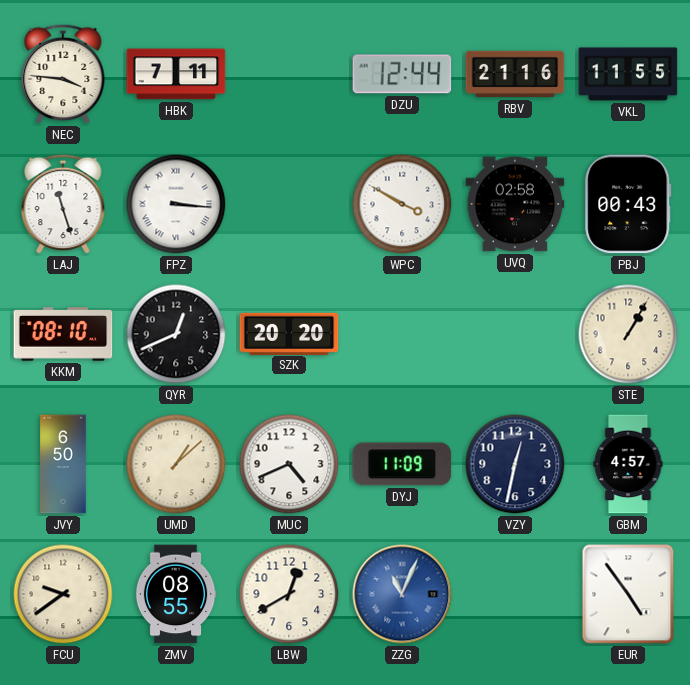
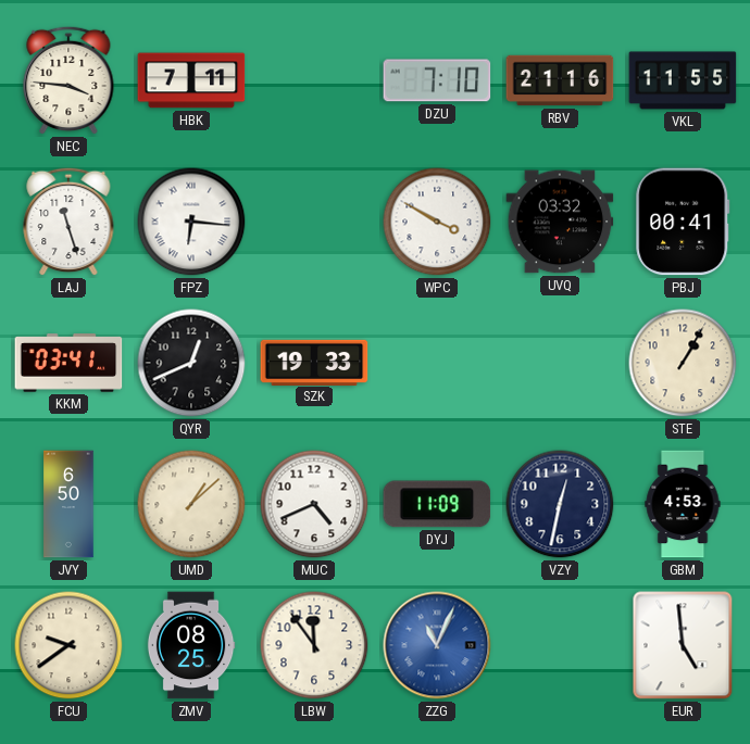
DZU: 12:44 -> 7:10 (437, 80)
FPZ: 3:16 -> 6:16 (191, 222)
UVQ: 02:58 -> 03:32 (560, 222)
PBJ: 00:43 -> 00:41 (683, 222)
KKM: 08:10 -> 03:41 (68, 363)
SZK: 20:20 -> 19:33 (314, 362)
GBM: 4:57 -> 4:53 (683, 504)
ZMV: 08:55 -> 08:25 (191, 645)
LBW: 12:40 -> 11:54 (314, 645)
EUR: 4:54 -> 4:59 (683, 645)
